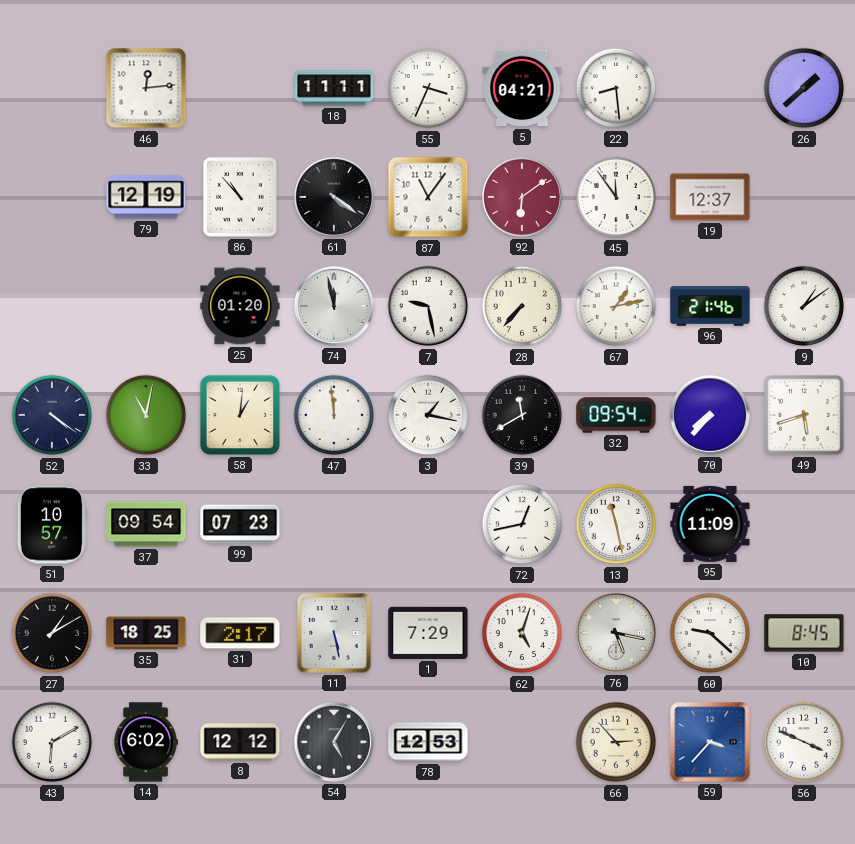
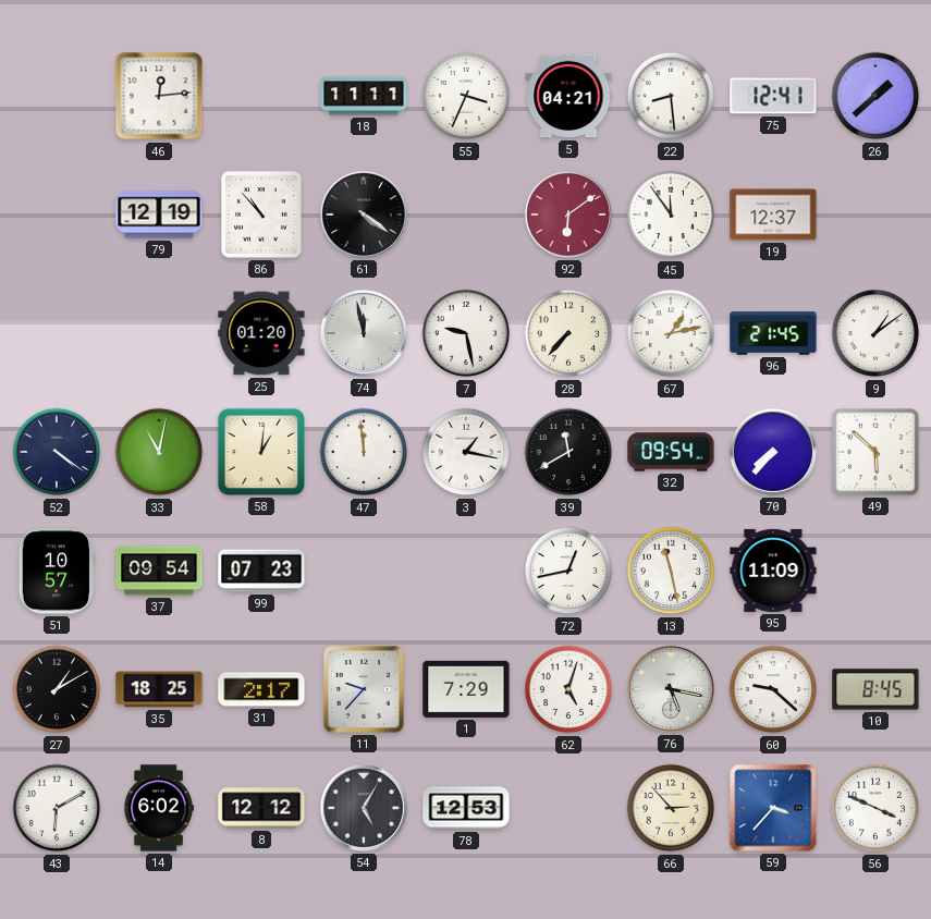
75: none -> 12:41 (773, 96)
87: 11:06 -> none (428, 197)
96: 21:46 -> 21:45 (773, 333)
49: 5:42 -> 5:52 (877, 453)
11: 5:28 -> 9:37 (364, 689)
